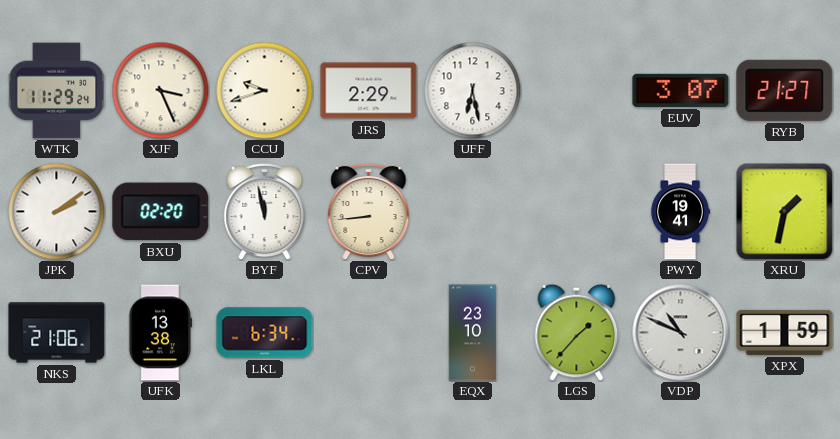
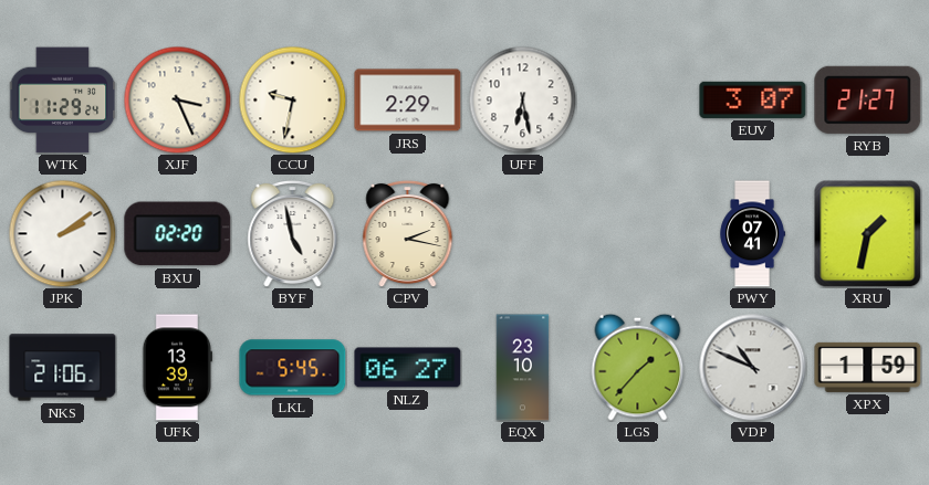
CCU: 9:42 -> 9:32 (292, 99)
BYF: 11:58 -> 4:58 (293, 233)
CPV: 8:44 -> 2:17 (408, 233)
PWY: 19:41 -> 07:41 (752, 234)
UFK: 13:38 -> 13:39 (176, 368)
LKL: 6:34 -> 5:45 (293, 368)
NLZ: none -> 06:27 (408, 368)
